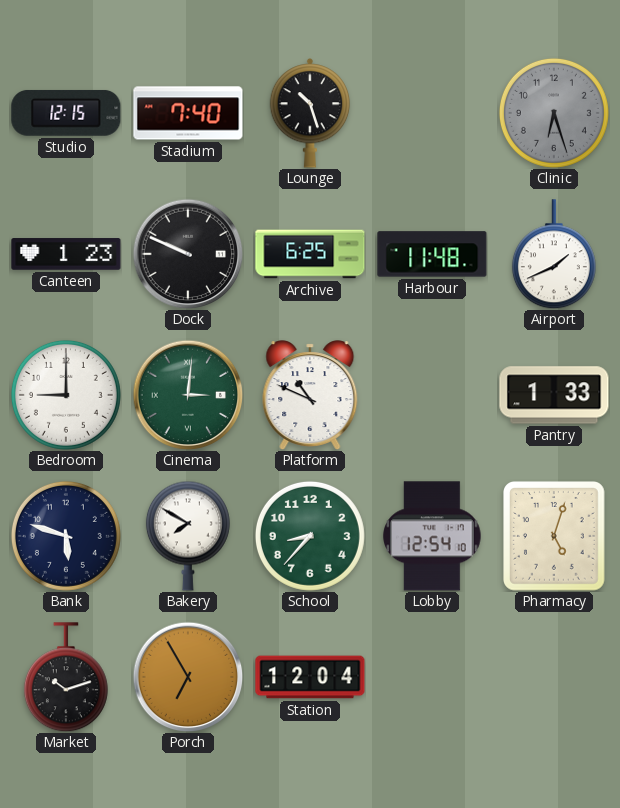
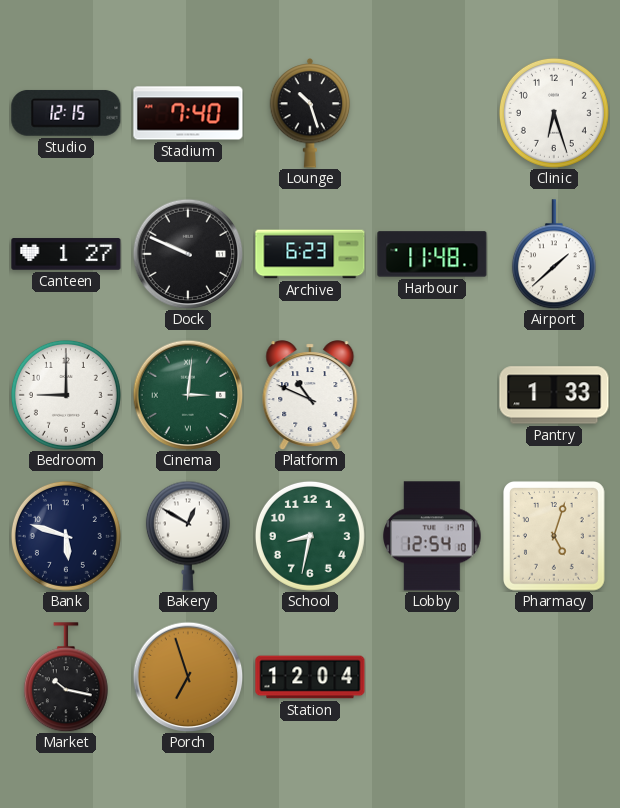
Clinic dial: grey -> white (554, 113)
Canteen: 1:23 -> 1:27 (66, 254)
Archive: 6:25 -> 6:23 (310, 254)
Airport: 1:41 -> 1:38 (554, 254)
Bakery: 7:50 -> 12:50 (188, 536)
School: 8:37 -> 8:32 (310, 536)
Market: 10:12 -> 10:17 (66, 677)
Porch: 6:55 -> 6:57 (188, 677)
